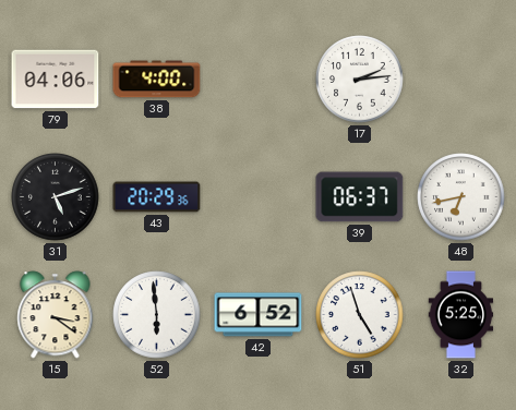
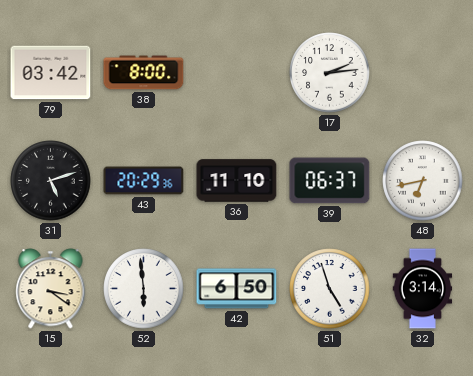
79: 04:06 -> 03:42 (51, 73)
38: 4:00 -> 8:00 (144, 73)
36: none -> 11:10 (237, 181)
42: 6:52 -> 6:50 (237, 289)
32: 5:25 -> 3:14 (423, 289)
